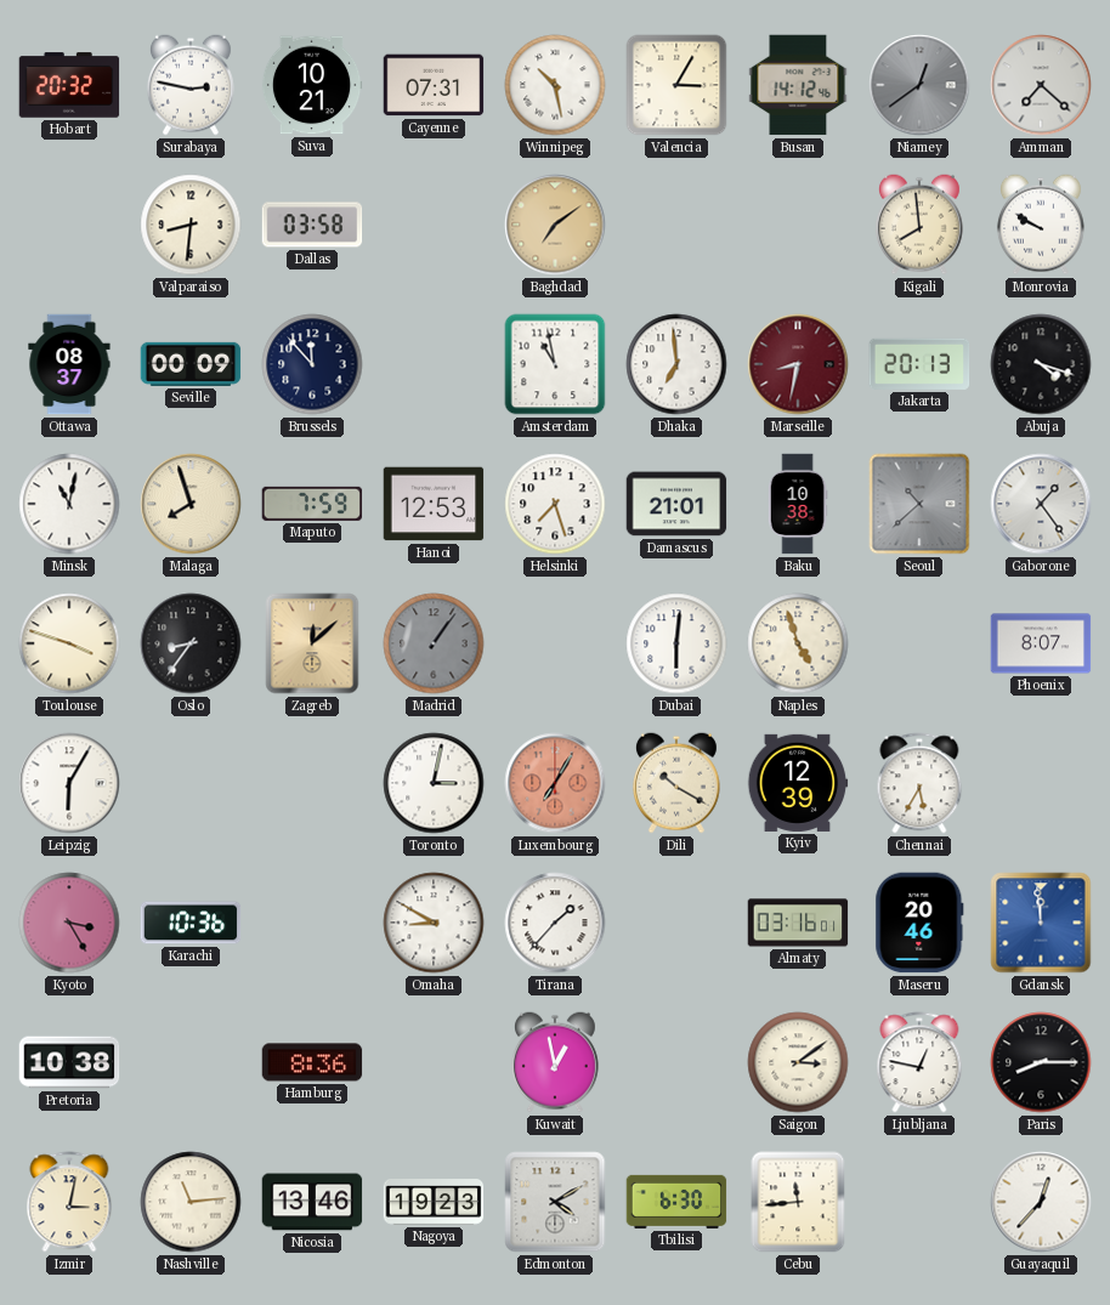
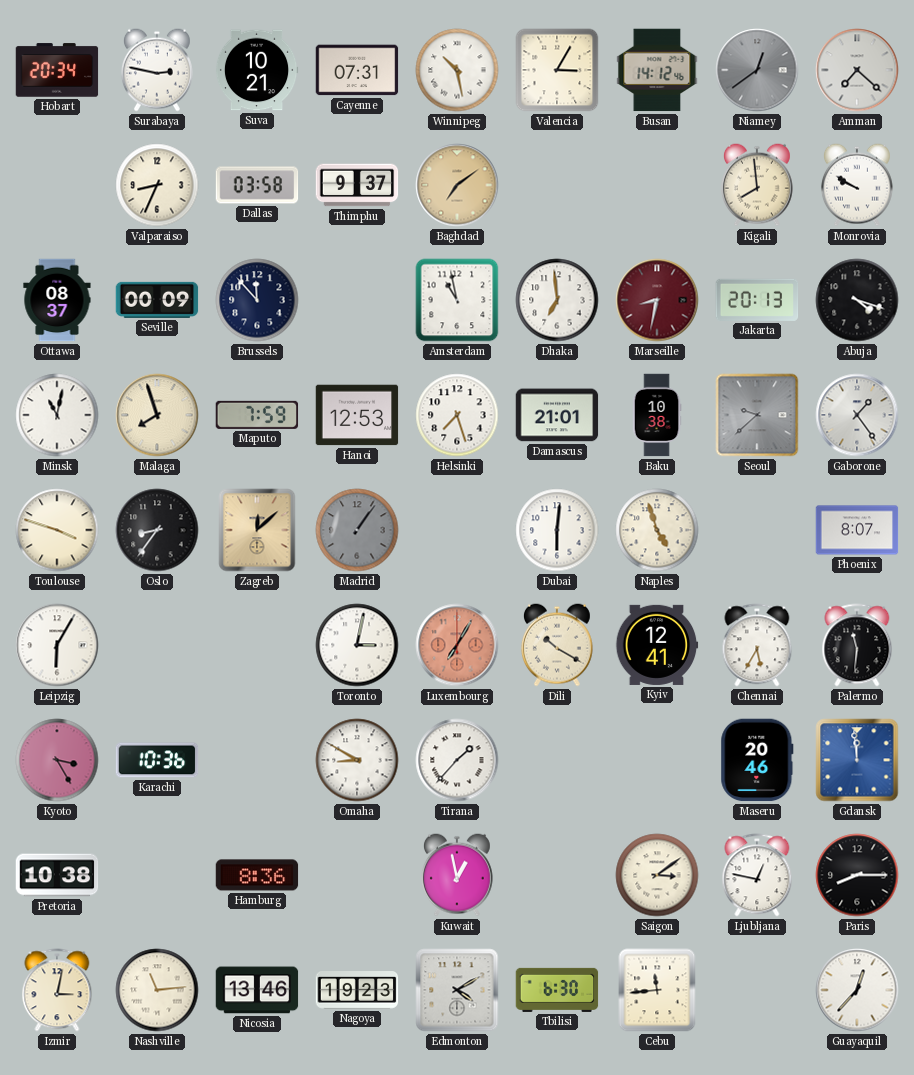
Hobart: 20:32 -> 20:34 (57, 70)
Valparaiso: 8:31 -> 8:34 (157, 185)
Thimphu: none -> 9:37 (357, 185)
Seoul: 10:38 -> 9:38 (757, 415)
Kyiv: 12:39 -> 12:41 (657, 645)
Palermo: none -> 11:31 (857, 645)
Almaty: 03:16 -> none (798, 923)
